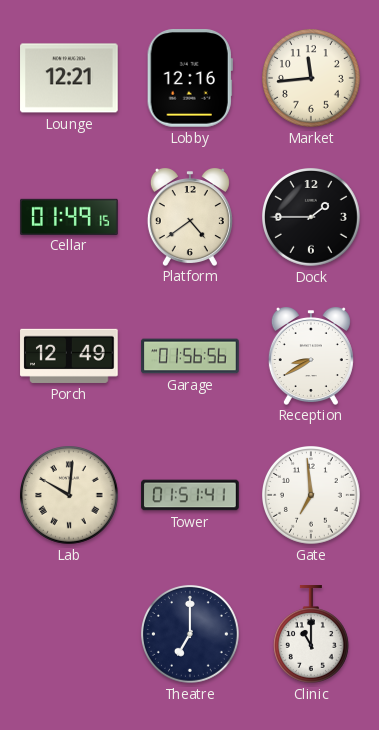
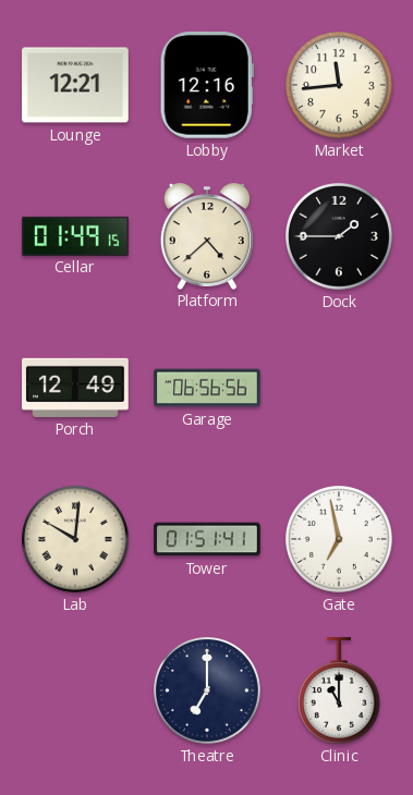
Platform: 4:39 -> 4:38 (207, 236)
Garage: 01:56 -> 06:56 (207, 388)
Reception: 8:40 -> none (311, 356)
Gate: 6:59 -> 6:58 (340, 540)
